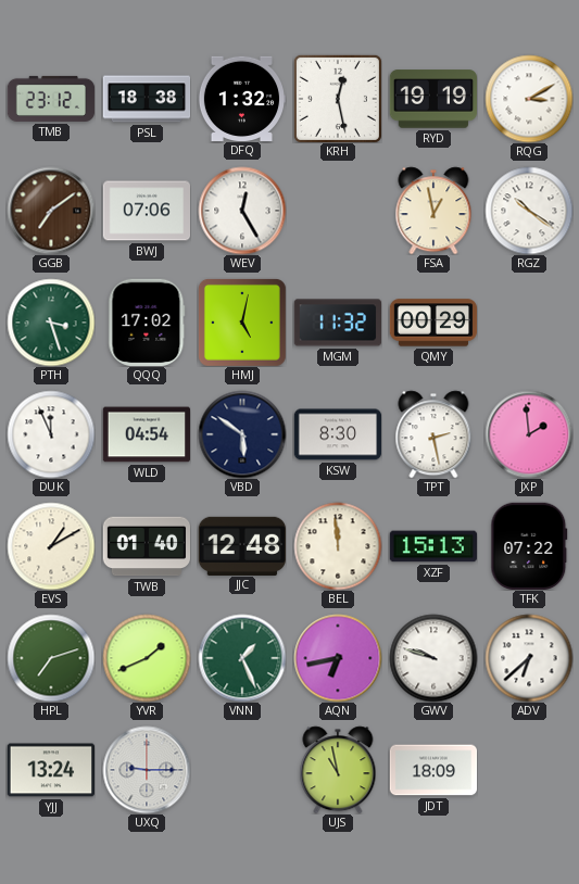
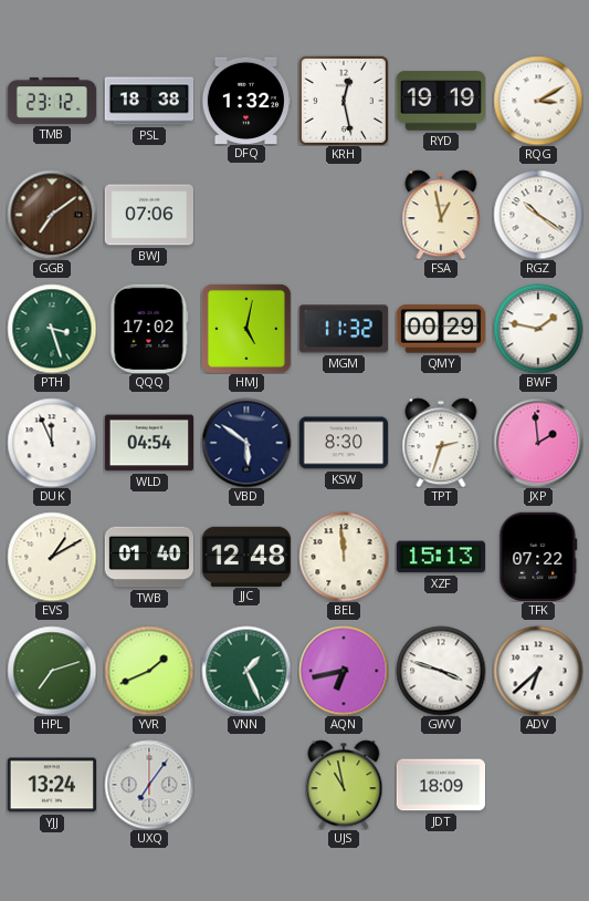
WEV: 12:25 -> none (242, 211)
BWF: none -> 1:47 (538, 329)
TPT: 2:28 -> 2:33 (441, 443)
GWV: 9:48 -> 3:48 (441, 671)
UXQ: 9:15 -> 7:06 (149, 785)
